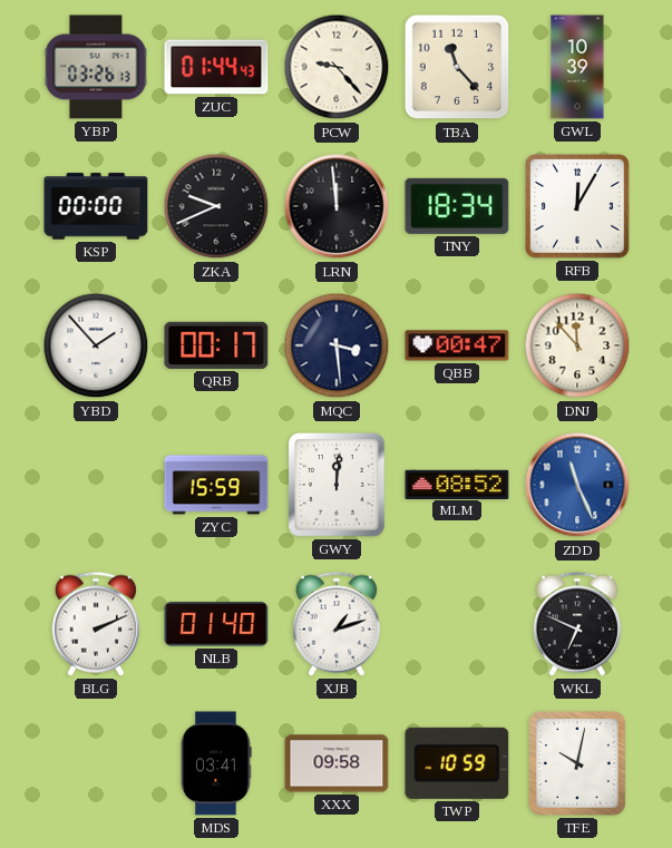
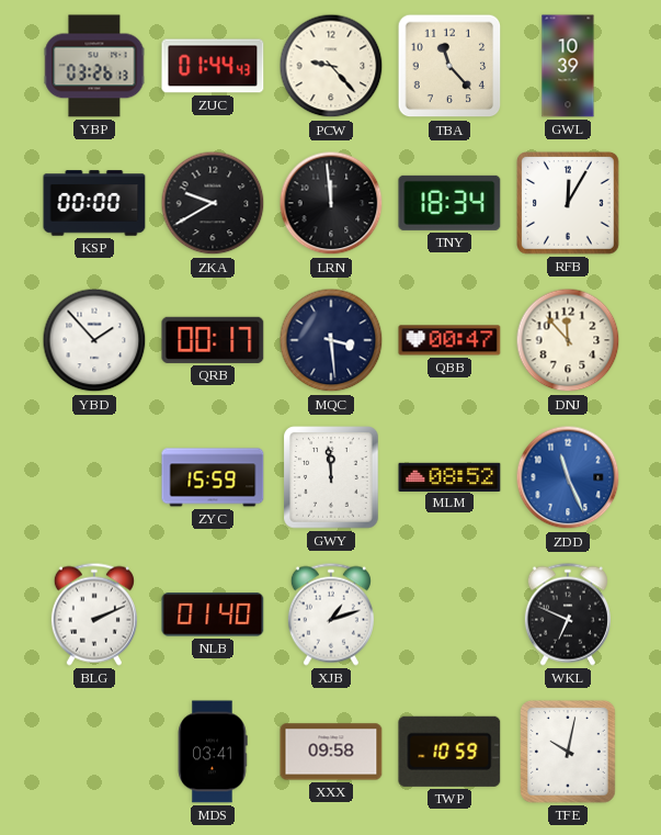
ZKA: 9:41 -> 9:40 (213, 203)
GWY: 12:01 -> 11:59 (331, 477)
